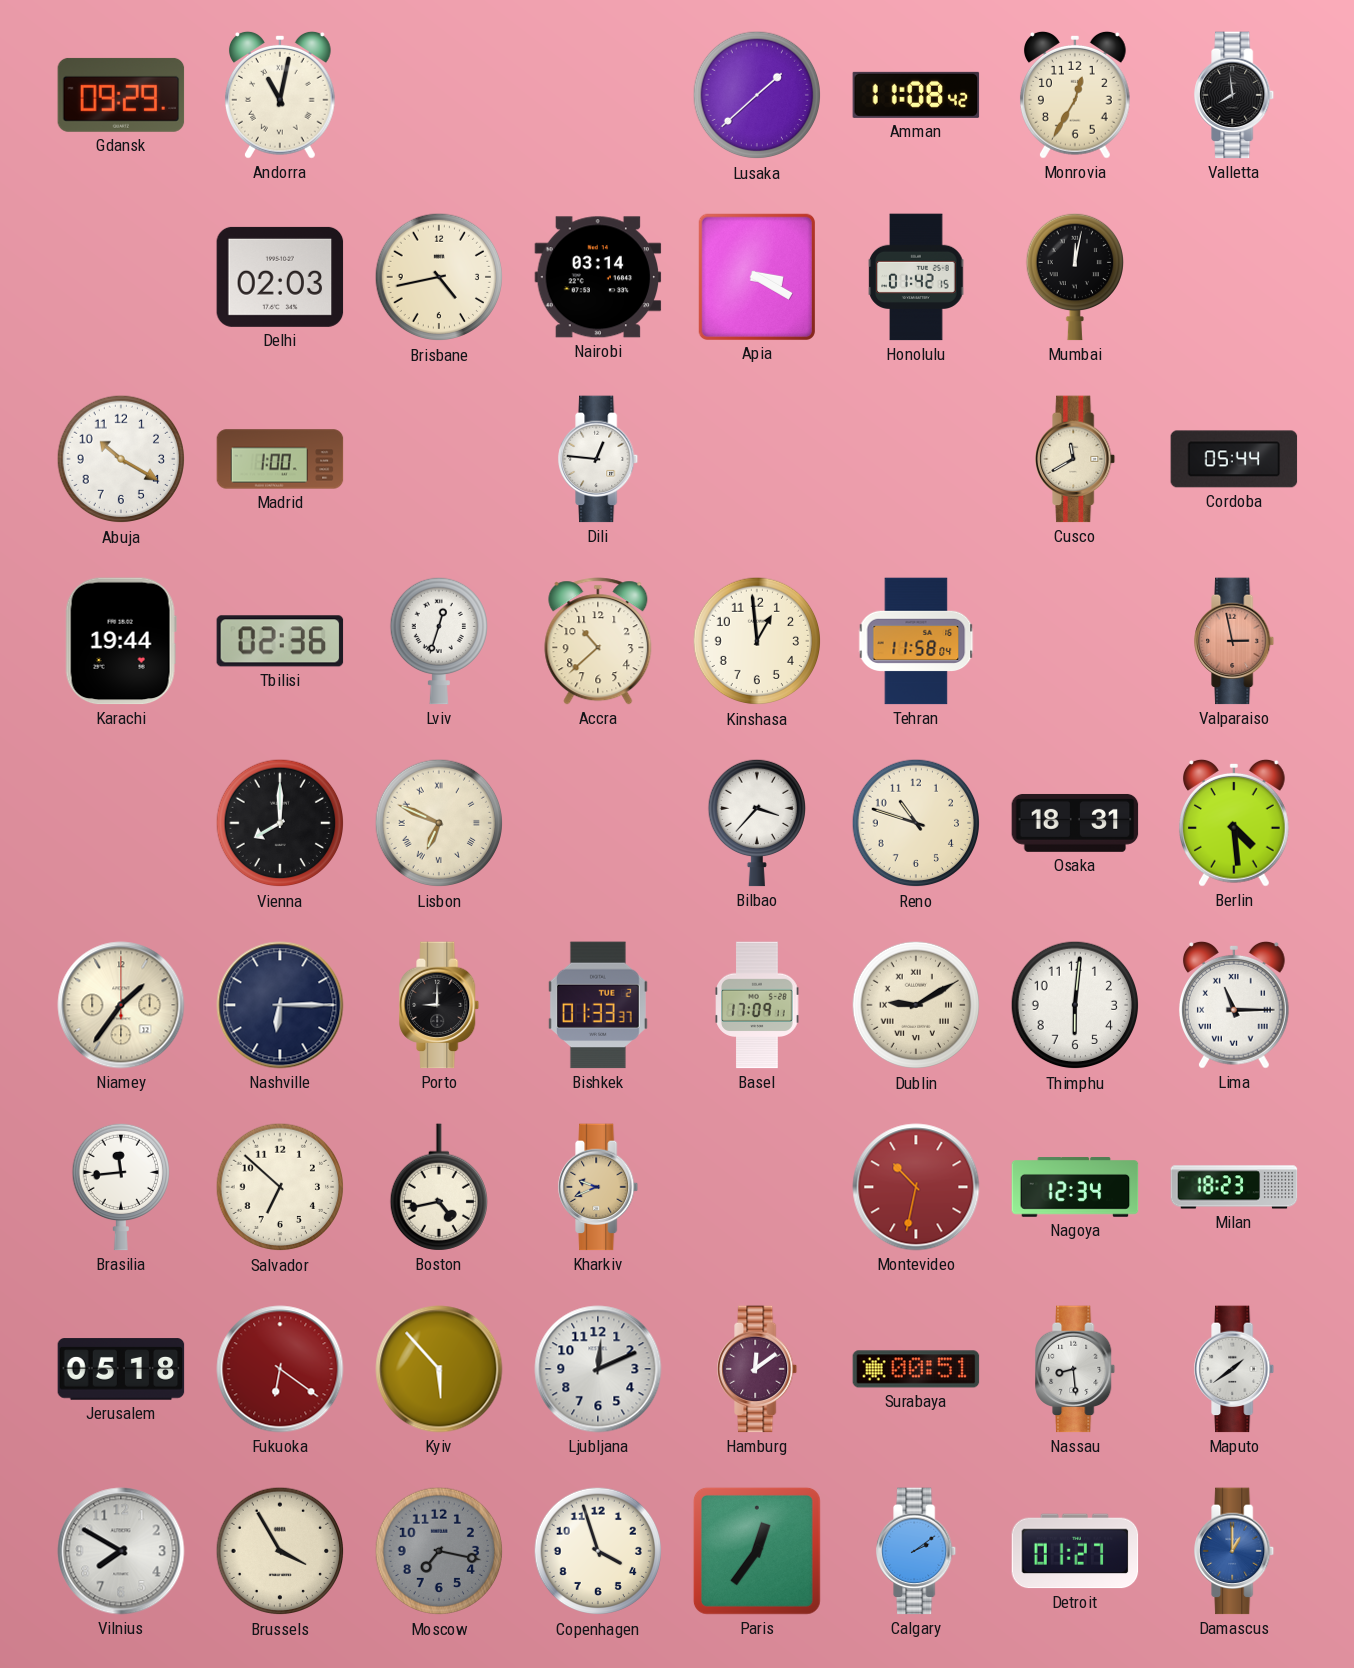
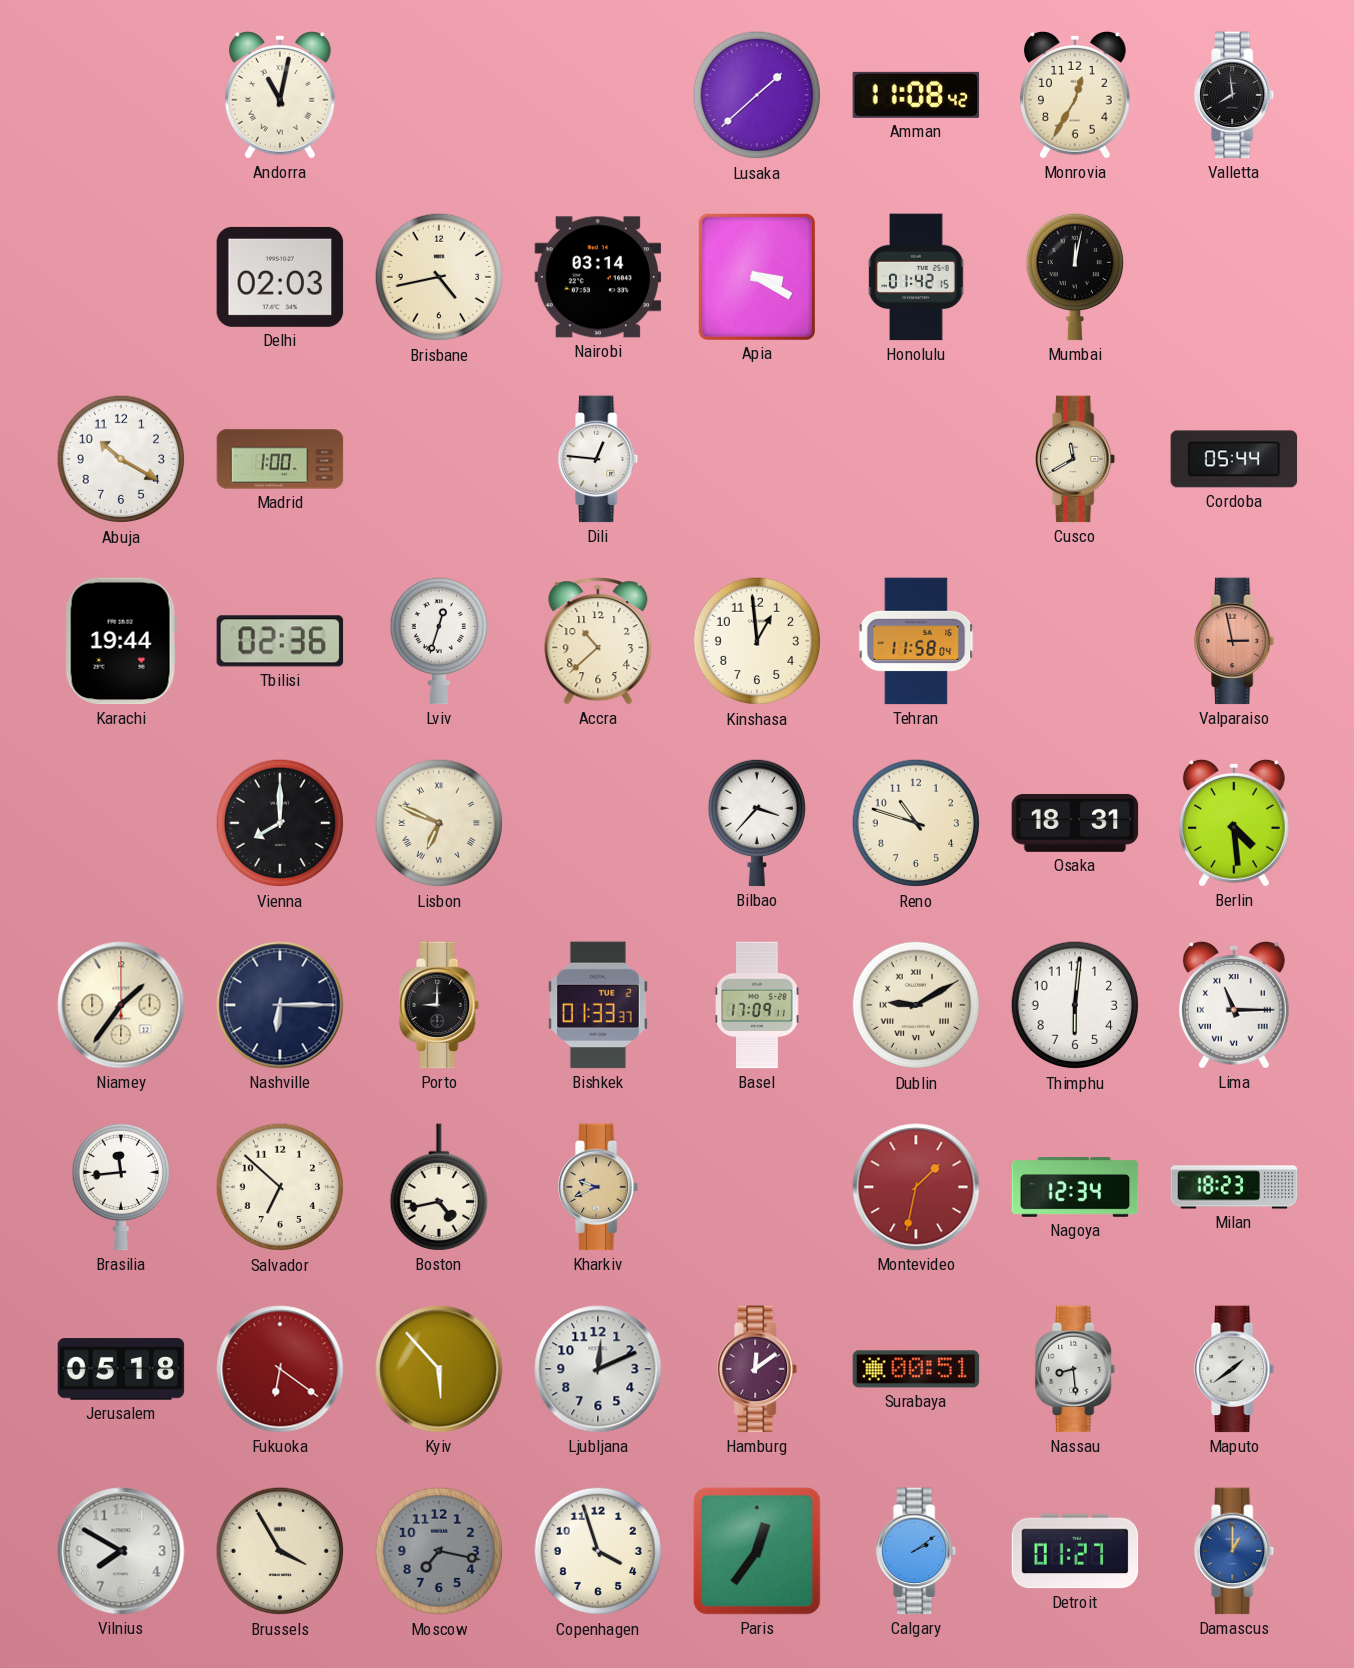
Gdansk: 09:29 -> none (121, 95)
Montevideo: 10:32 -> 1:32 (916, 1187)
